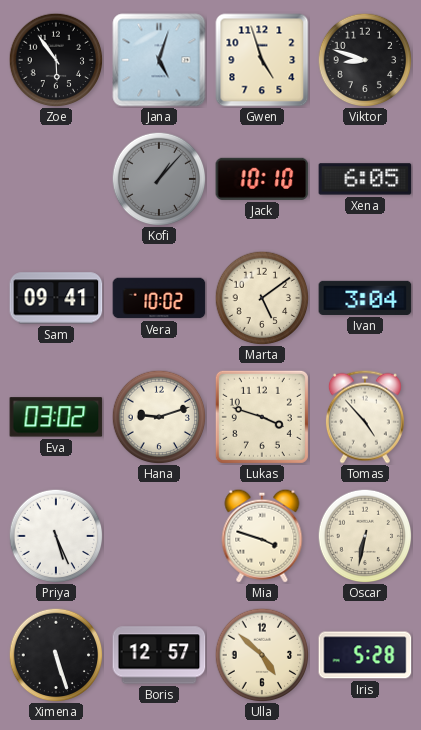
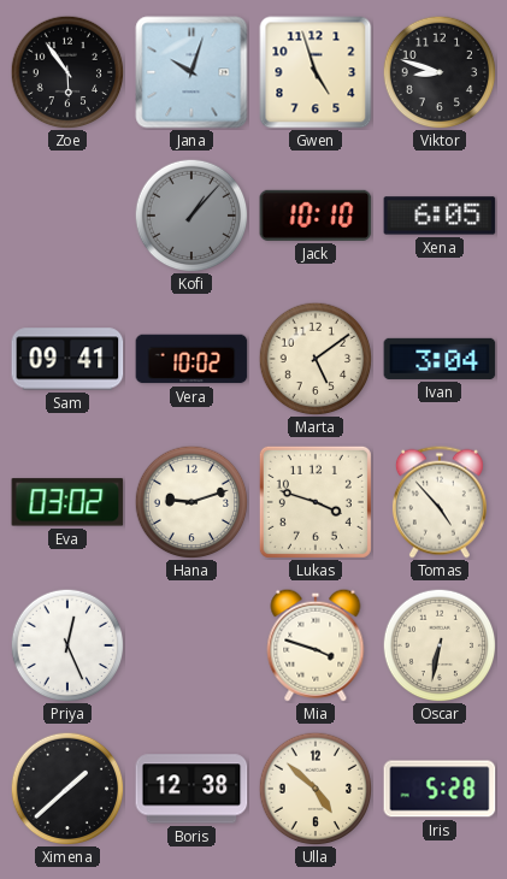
Jana: 5:03 -> 10:03 (191, 72)
Priya: 5:26 -> 12:26 (67, 645)
Ximena: 5:27 -> 1:38 (67, 789)
Boris: 12:57 -> 12:38 (191, 789)
